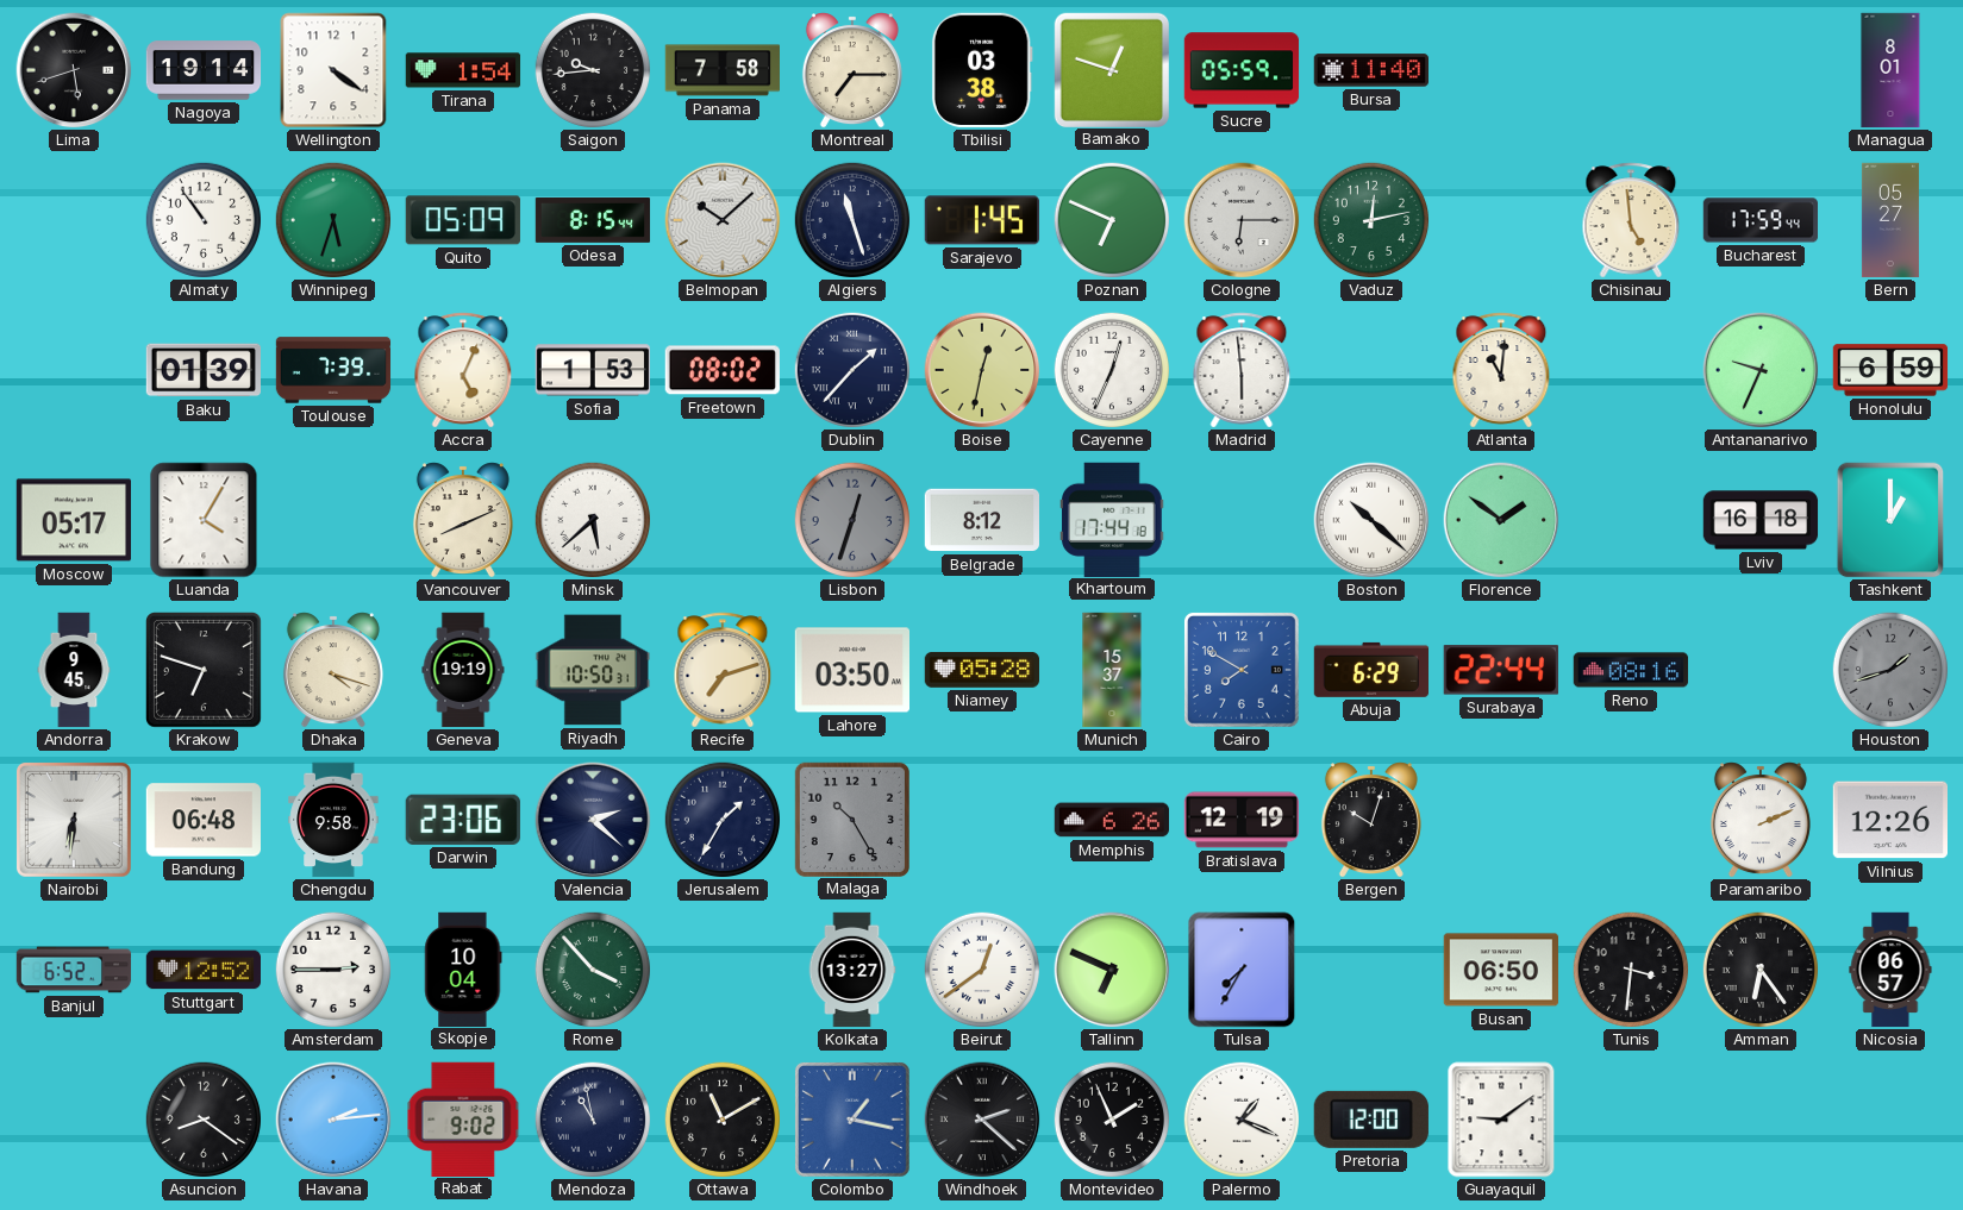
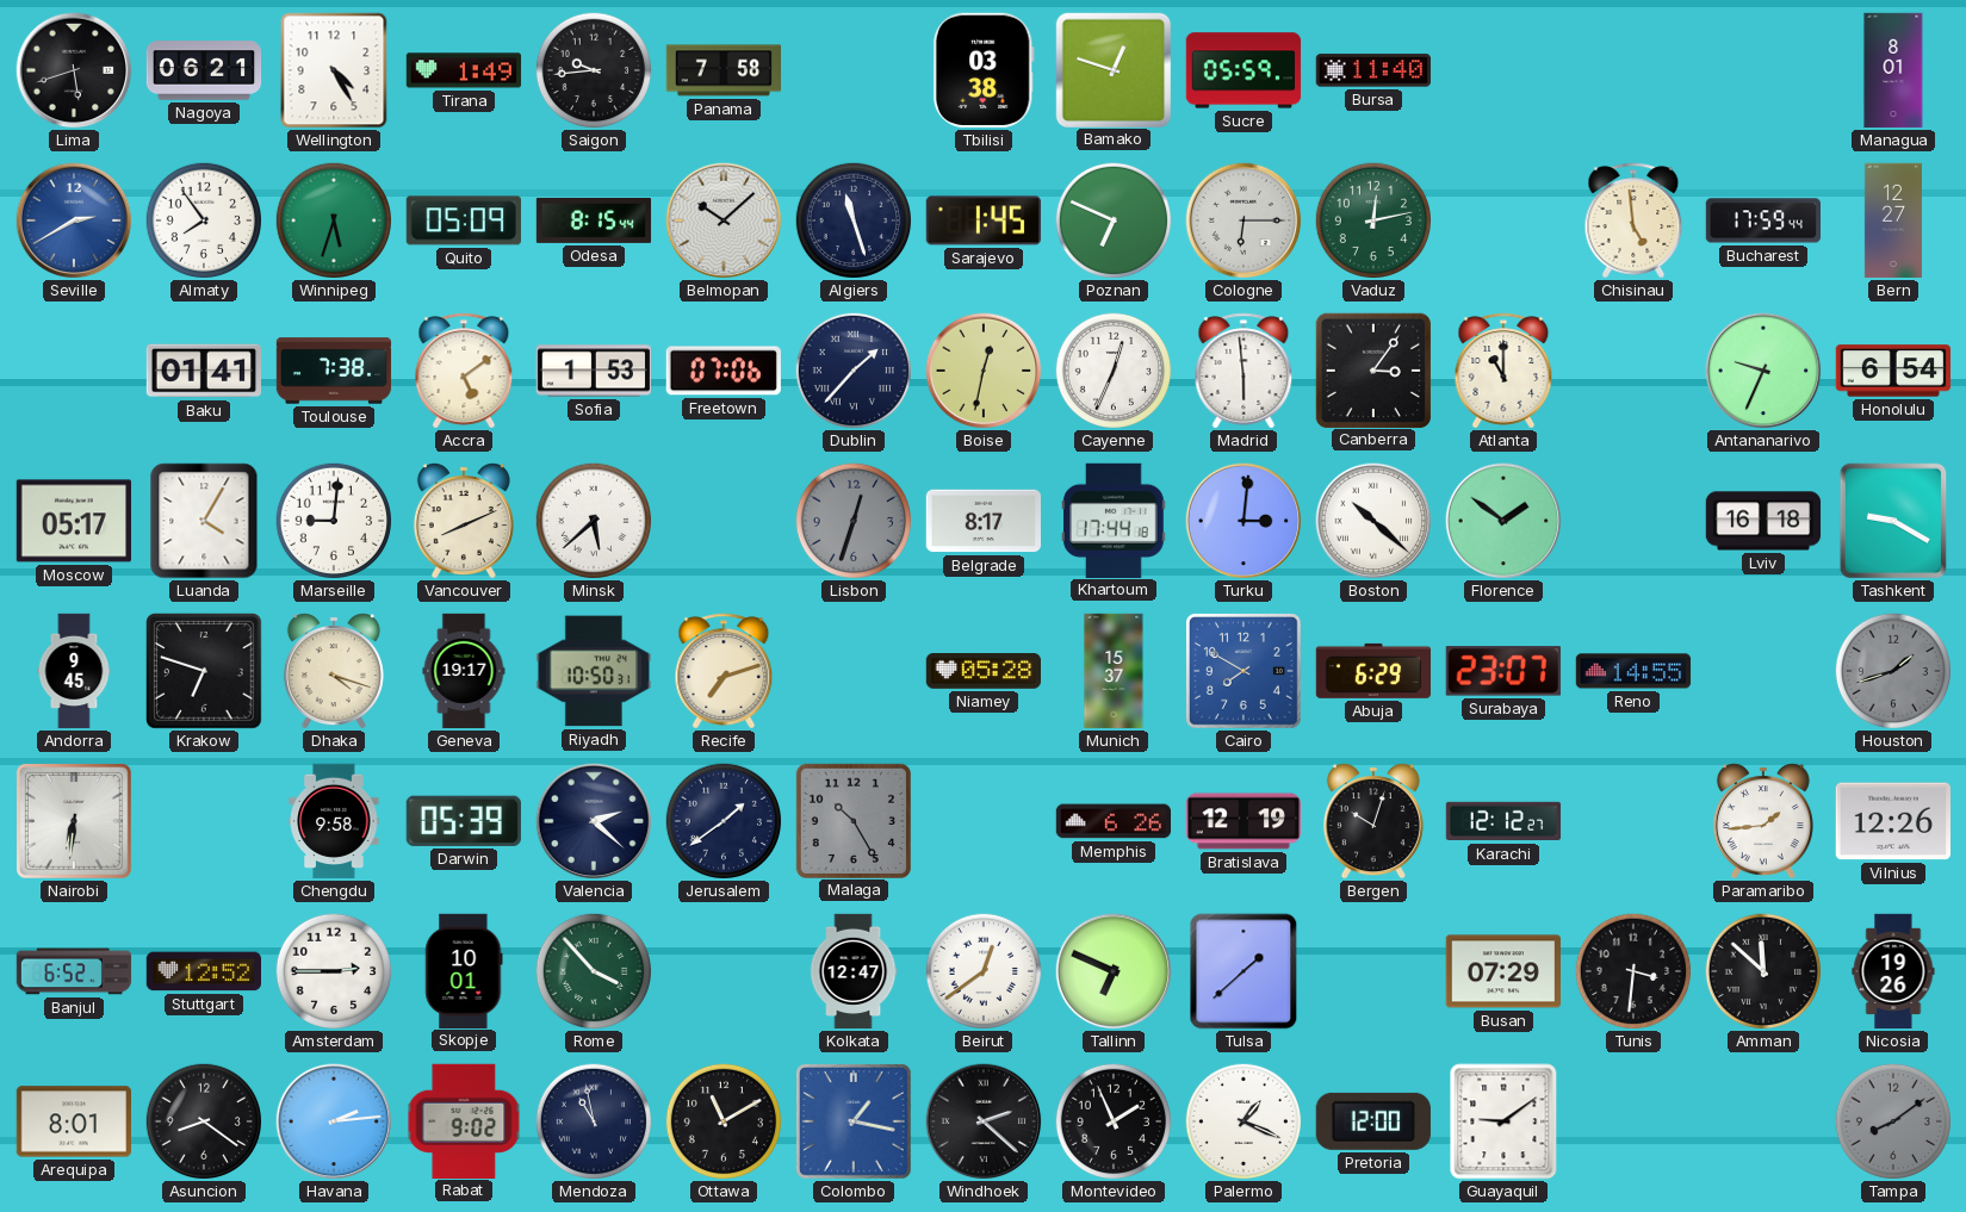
Nagoya: 19:14 -> 06:21 (204, 70)
Wellington: 4:21 -> 4:25 (334, 70)
Tirana: 1:54 -> 1:49 (464, 70)
Montreal: 7:15 -> none (852, 70)
Seville: none -> 2:40 (74, 220)
Almaty: 10:54 -> 7:54 (203, 219)
Bern: 05:27 -> 12:27 (1893, 220)
Baku: 01:39 -> 01:41 (203, 371)
Toulouse: 7:39 -> 7:38 (334, 371)
Accra: 5:04 -> 5:09 (464, 371)
Freetown: 08:02 -> 07:06 (724, 371)
Canberra: none -> 3:06 (1372, 369)
Atlanta: 11:01 -> 11:00 (1503, 371)
Honolulu: 6:59 -> 6:54 (1893, 371)
Marseille: none -> 9:01 (333, 520)
Belgrade: 8:12 -> 8:17 (982, 521)
Turku: none -> 3:01 (1244, 521)
Tashkent: 1:00 -> 9:20 (1893, 521)
Geneva: 19:19 -> 19:17 (464, 671)
Lahore: 03:50 -> none (851, 670)
Surabaya: 22:44 -> 23:07 (1503, 671)
Reno: 08:16 -> 14:55 (1633, 671)
Bandung: 06:48 -> none (202, 820)
Darwin: 23:06 -> 05:39 (464, 821)
Jerusalem: 1:35 -> 1:39 (722, 820)
Karachi: none -> 12:12 (1503, 821)
Paramaribo: 2:11 -> 1:44 (1763, 821)
Skopje: 10:04 -> 10:01 (464, 970)
Kolkata: 13:27 -> 12:47 (854, 971)
Tulsa: 7:35 -> 1:38 (1244, 971)
Busan: 06:50 -> 07:29 (1502, 971)
Amman: 6:24 -> 11:52 (1762, 970)
Nicosia: 06:57 -> 19:26 (1893, 971)
Arequipa: none -> 8:01 (73, 1121)
Tampa: none -> 8:09 (1892, 1120)
